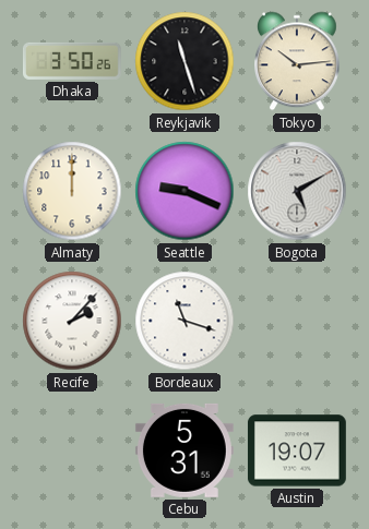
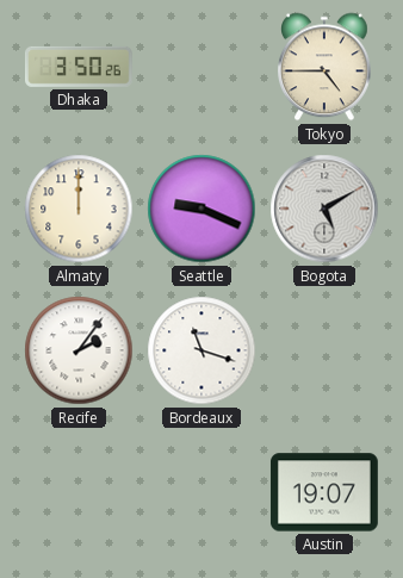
Reykjavik: 11:27 -> none (184, 61)
Tokyo: 10:14 -> 4:45 (325, 67)
Recife: 2:07 -> 2:06 (79, 350)
Cebu: 5:31 -> none (184, 450)
